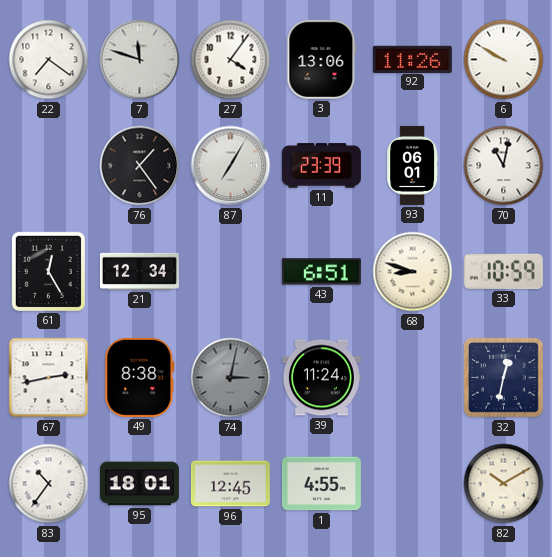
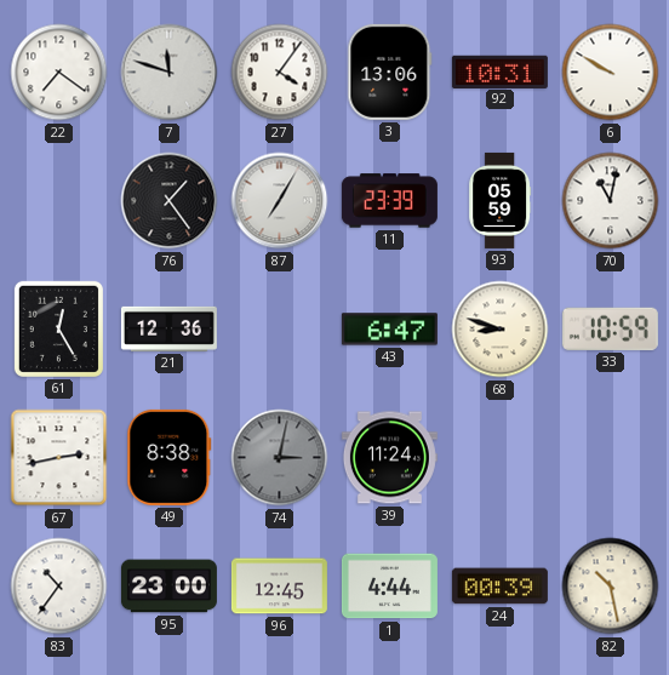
92: 11:26 -> 10:31 (499, 71)
93: 06:01 -> 05:59 (501, 200)
21: 12:34 -> 12:36 (168, 328)
43: 6:51 -> 6:47 (389, 330)
32: 12:32 -> none (504, 378)
95: 18:01 -> 23:00 (168, 587)
1: 4:55 -> 4:44 (389, 587)
24: none -> 00:39 (499, 587)
82: 10:10 -> 10:28 (611, 587)
